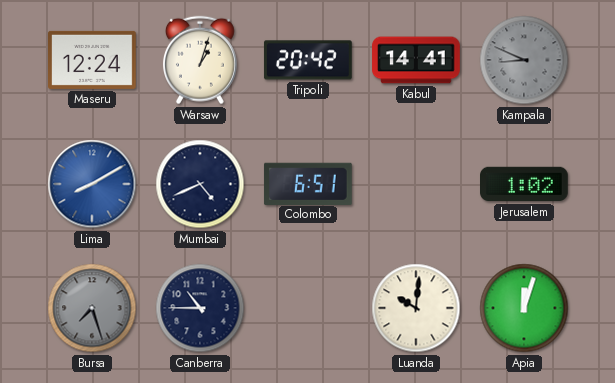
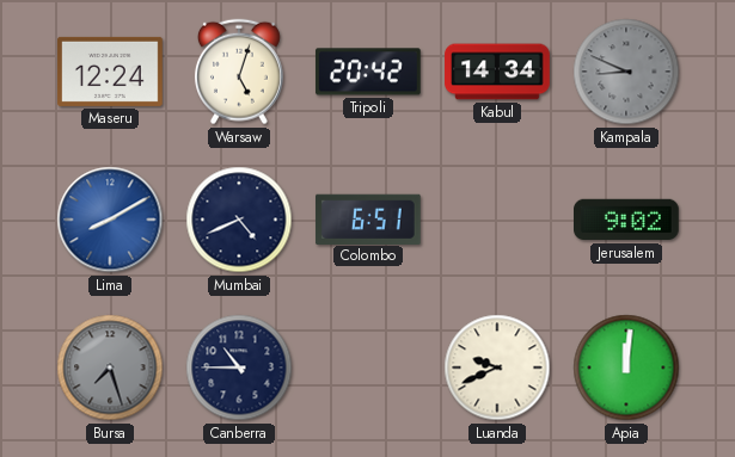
Warsaw: 1:03 -> 5:03 (239, 72)
Kabul: 14:41 -> 14:34 (497, 72)
Jerusalem: 1:02 -> 9:02 (627, 220)
Luanda: 10:01 -> 9:41 (497, 368)
Apia: 12:03 -> 12:01 (626, 368)
